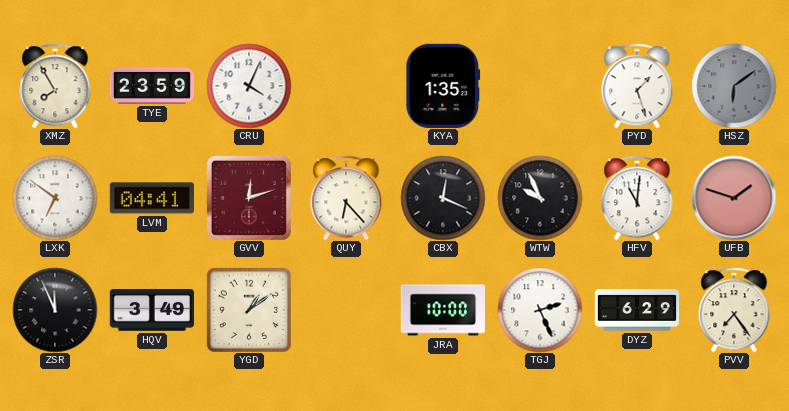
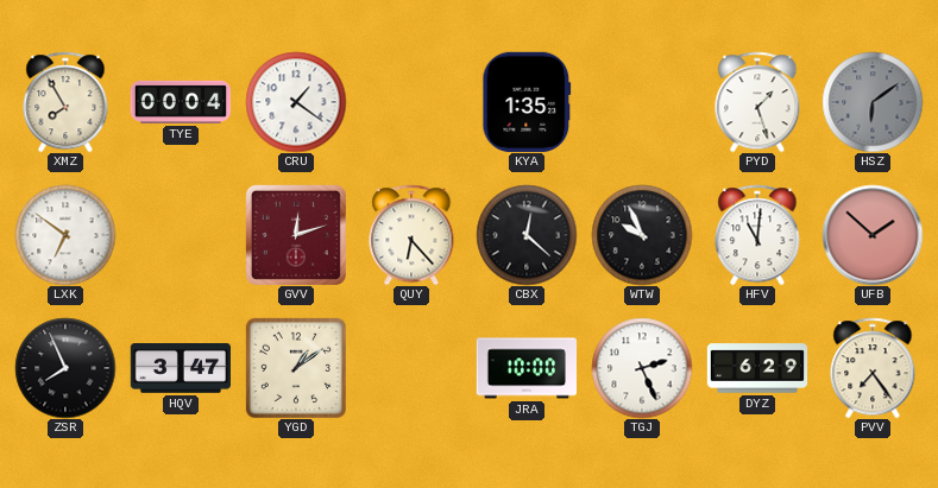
TYE: 23:59 -> 00:04 (180, 102)
CRU: 4:04 -> 1:21 (296, 102)
LVM: 04:41 -> none (152, 198)
CBX: 12:19 -> 12:22 (527, 235)
UFB: 1:48 -> 1:52 (873, 235)
ZSR: 11:56 -> 7:56 (65, 368)
HQV: 3:49 -> 3:47 (180, 369)
